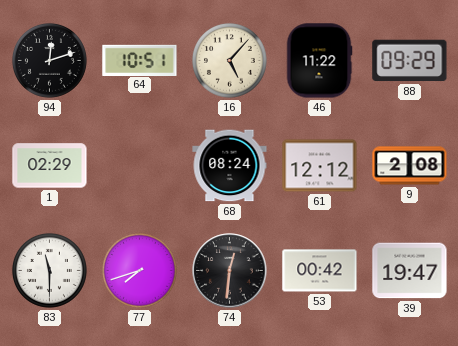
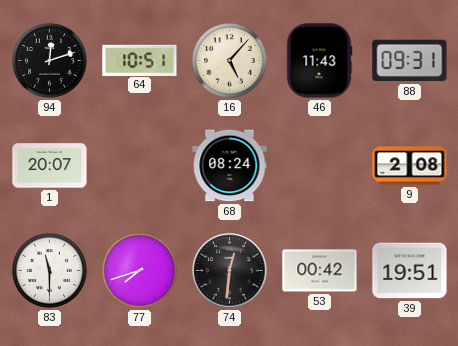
46: 11:22 -> 11:43 (319, 61)
88: 09:29 -> 09:31 (410, 61)
1: 02:29 -> 20:07 (50, 166)
61: 12:12 -> none (320, 166)
39: 19:47 -> 19:51 (410, 271)
